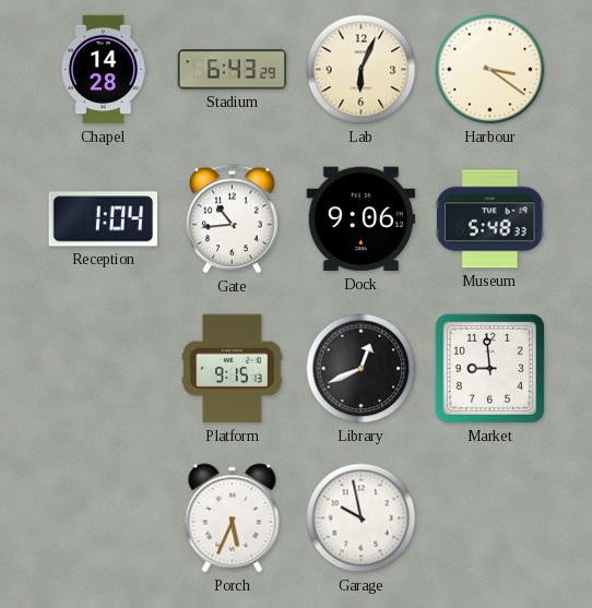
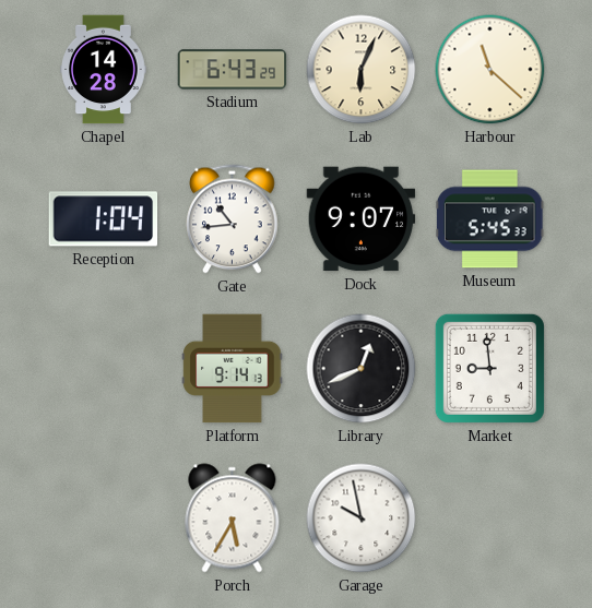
Harbour: 3:21 -> 11:22 (490, 70)
Dock: 9:06 -> 9:07 (362, 219)
Museum: 5:48 -> 5:45 (490, 219)
Platform: 9:15 -> 9:14 (233, 369)
Porch: 5:34 -> 5:35 (233, 518)
